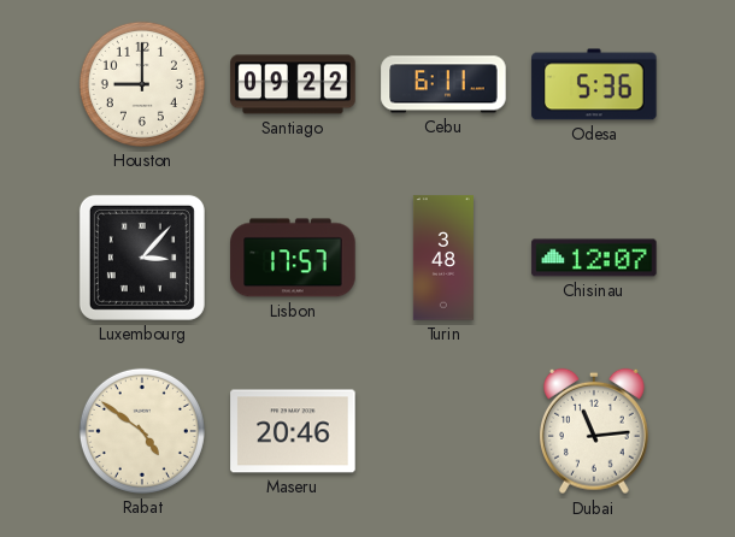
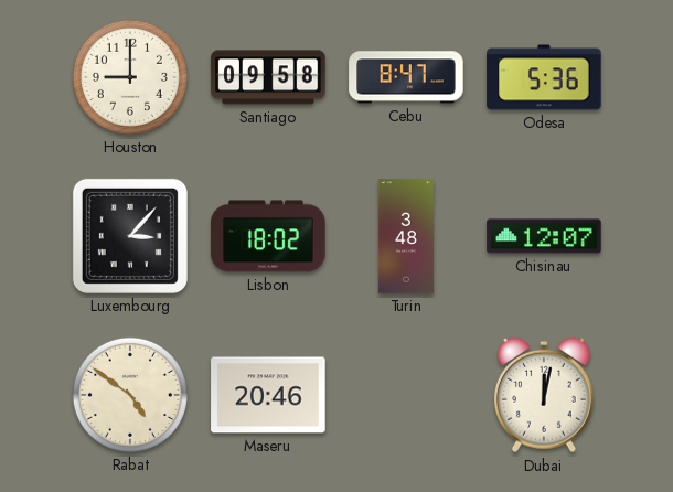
Santiago: 09:22 -> 09:58 (268, 77)
Cebu: 6:11 -> 8:47 (406, 77)
Lisbon: 17:57 -> 18:02 (268, 236)
Dubai: 11:14 -> 12:02 (544, 395)
